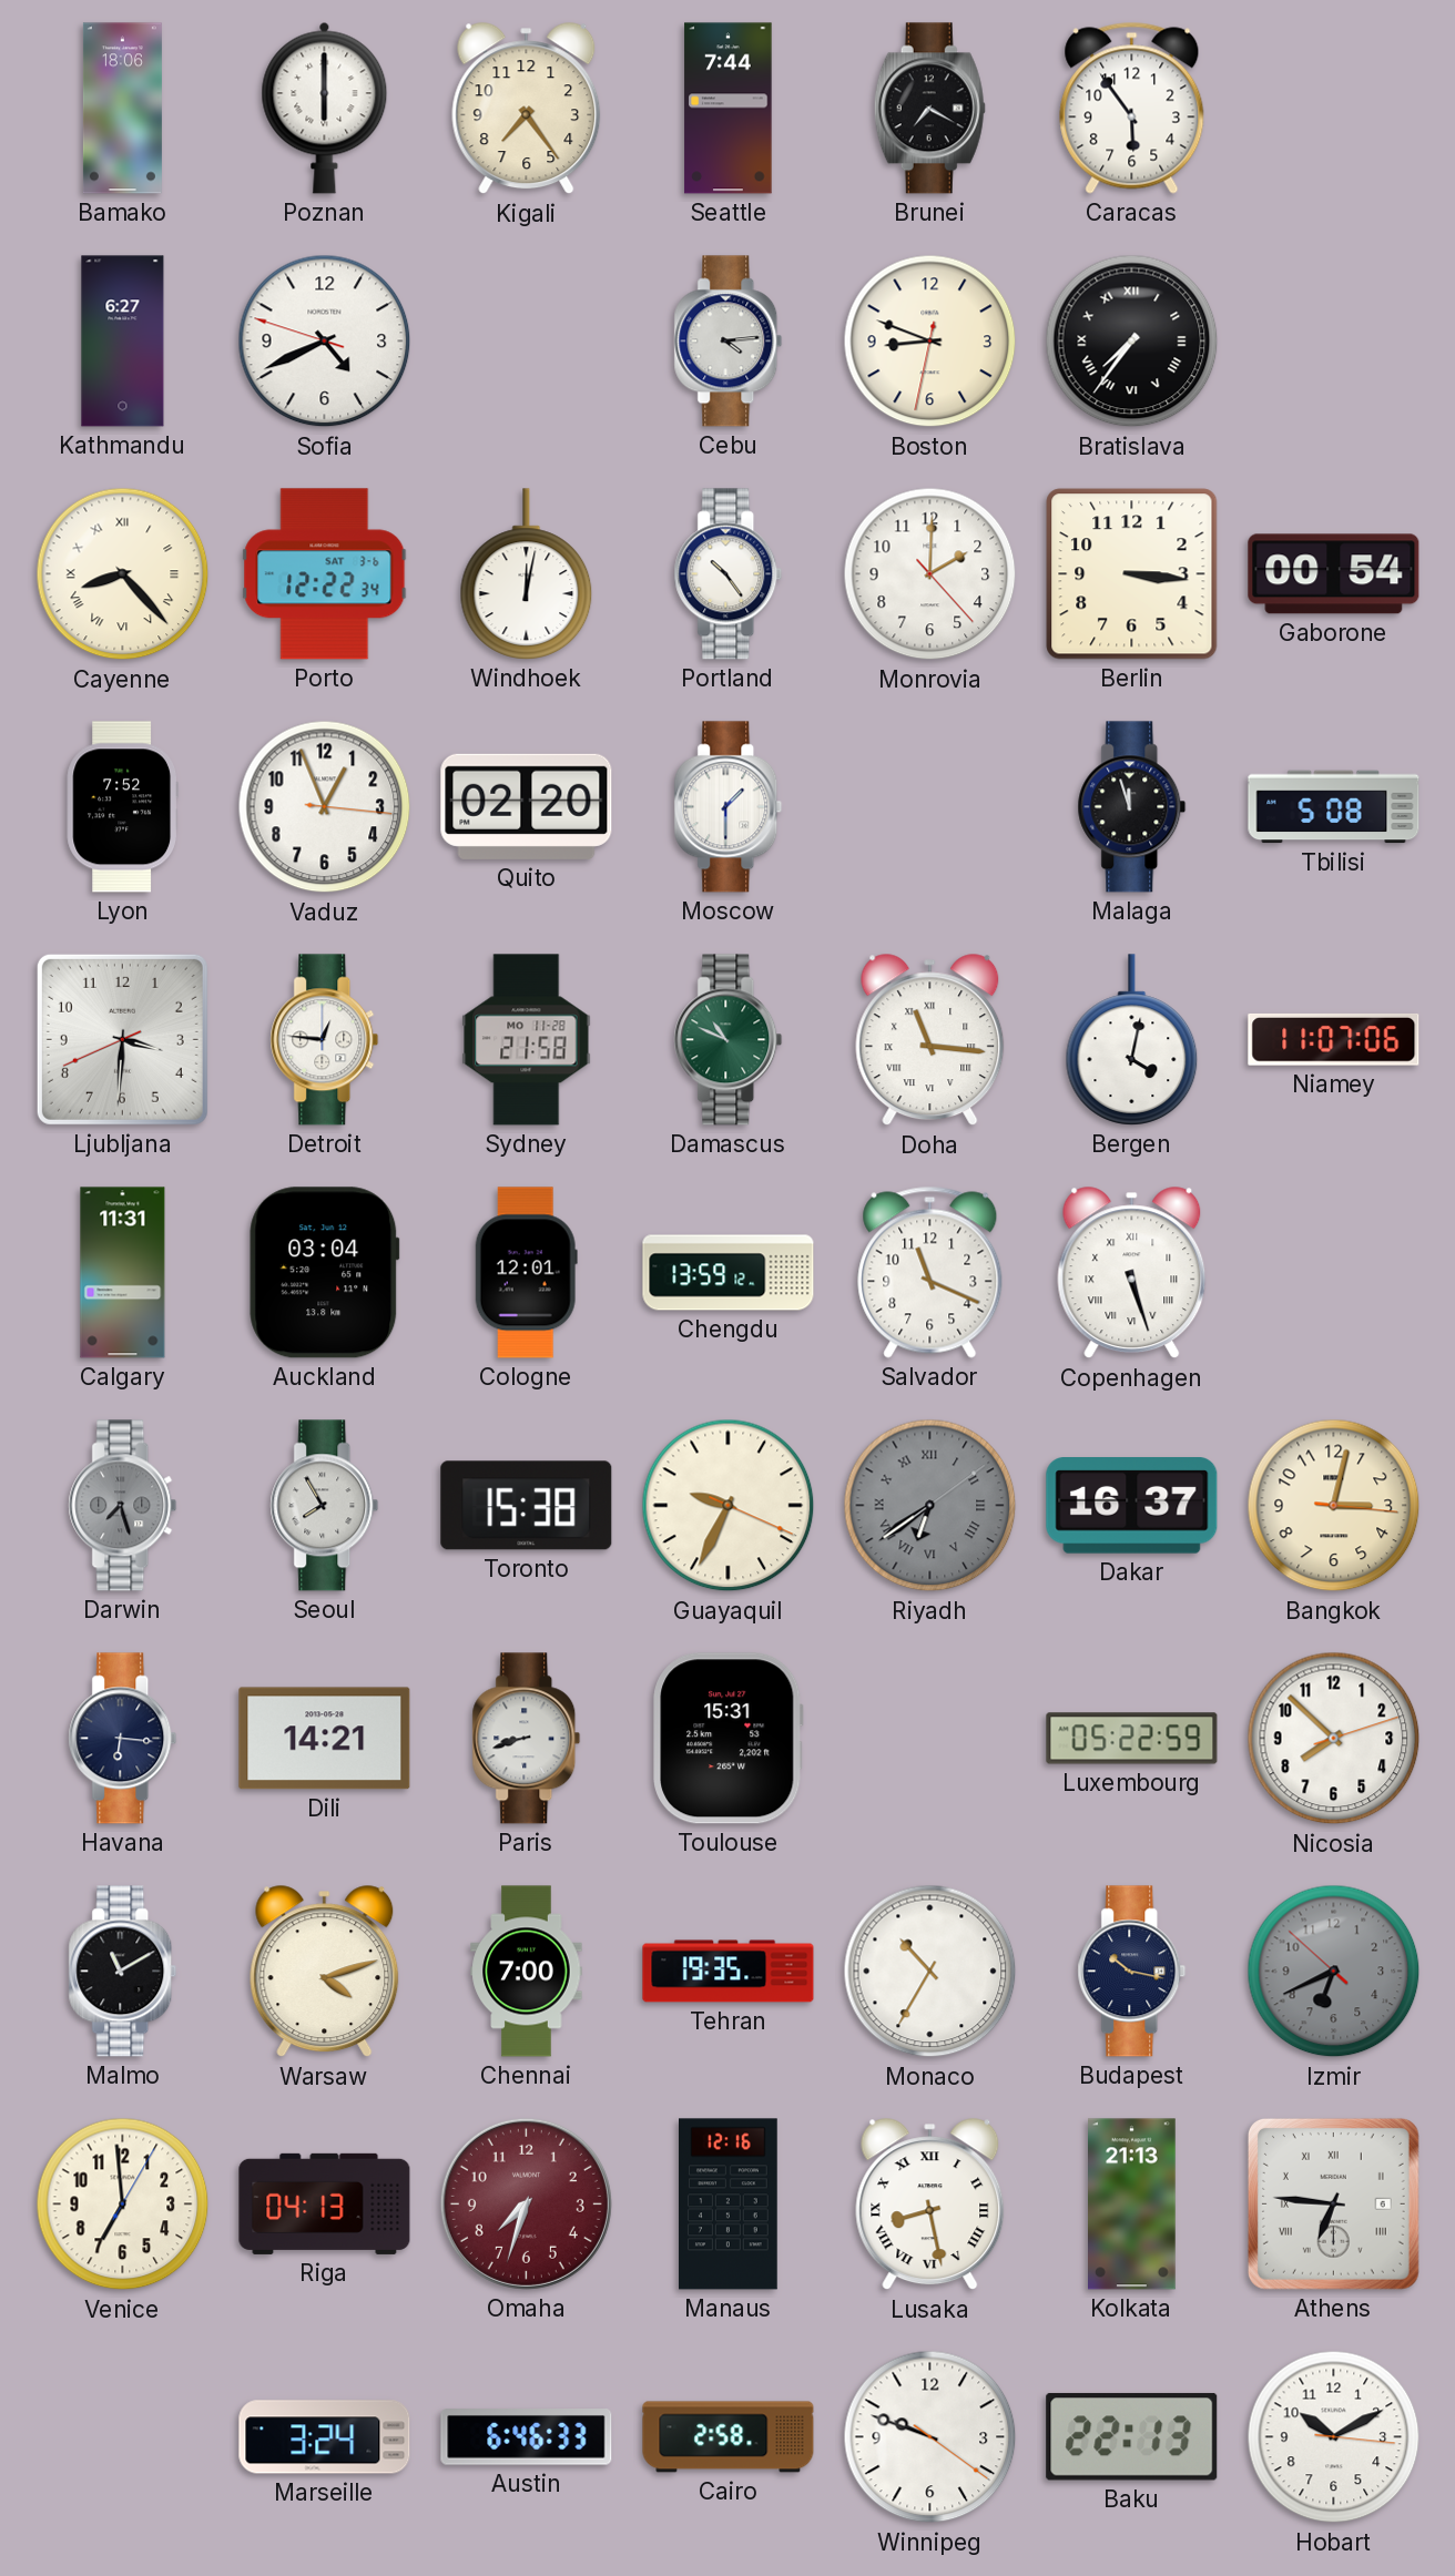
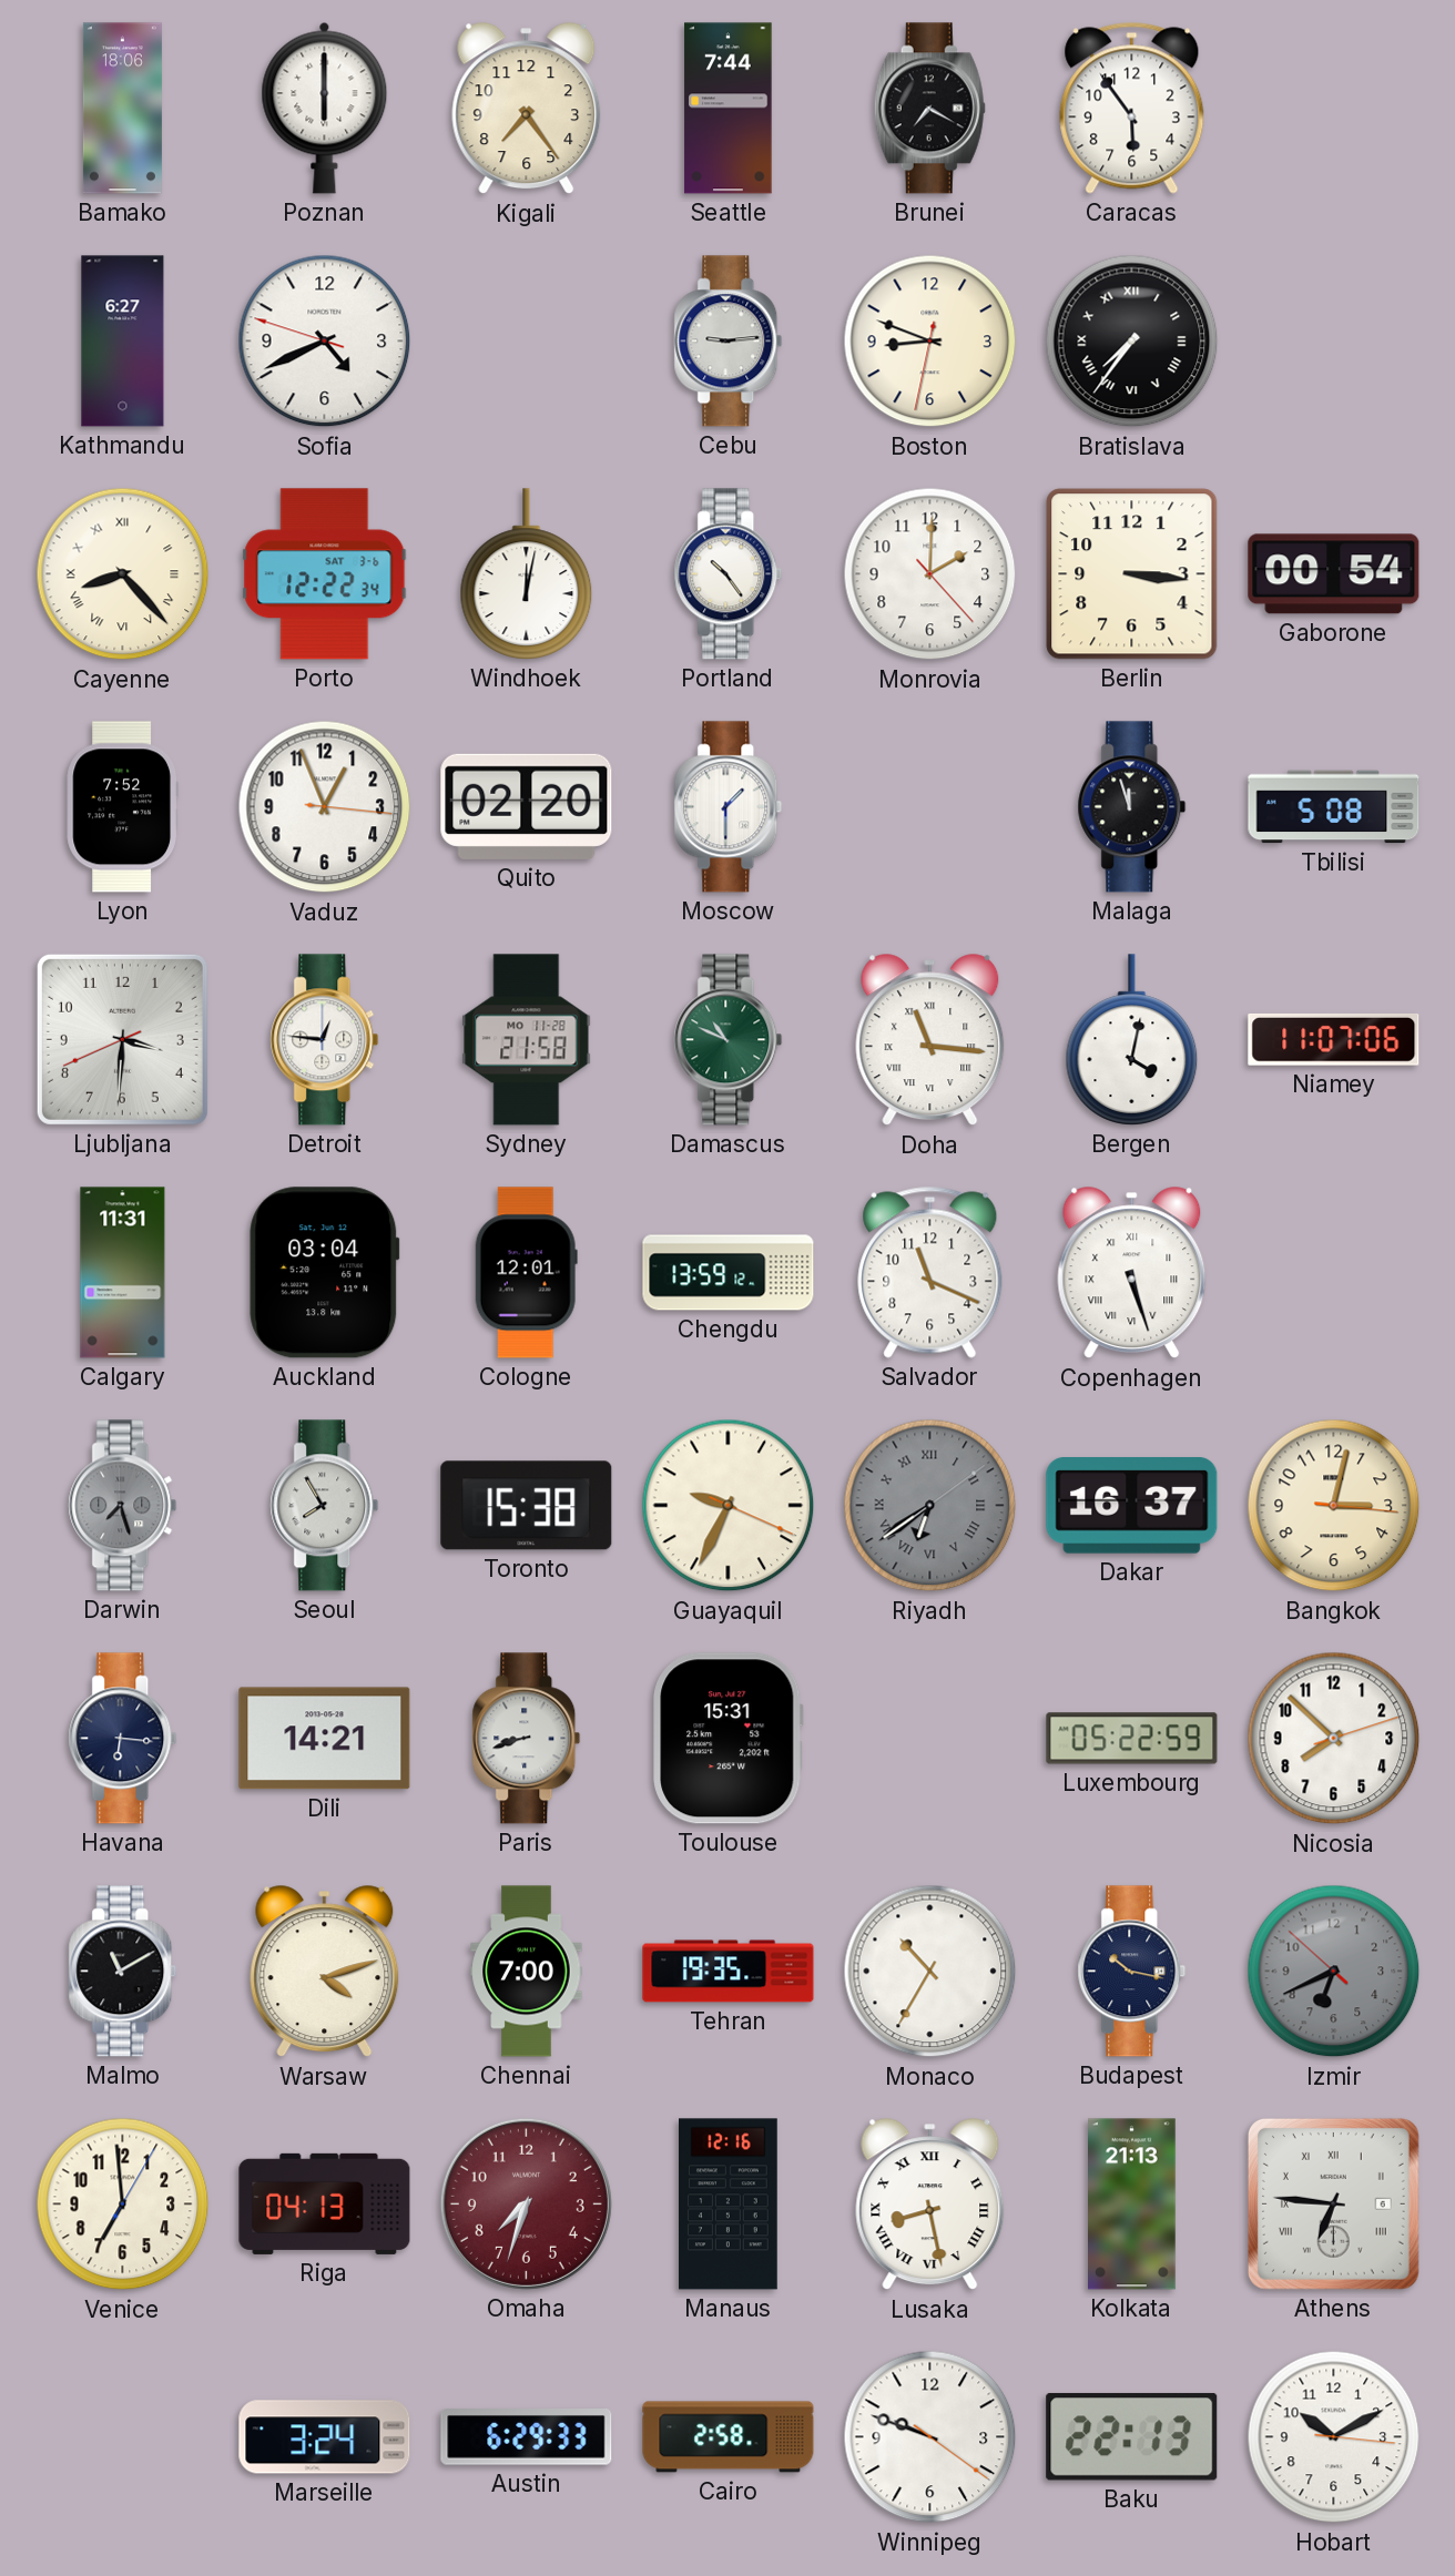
Cebu: 4:14 -> 9:14 (729, 342)
Austin: 6:46 -> 6:29 (527, 2437)
